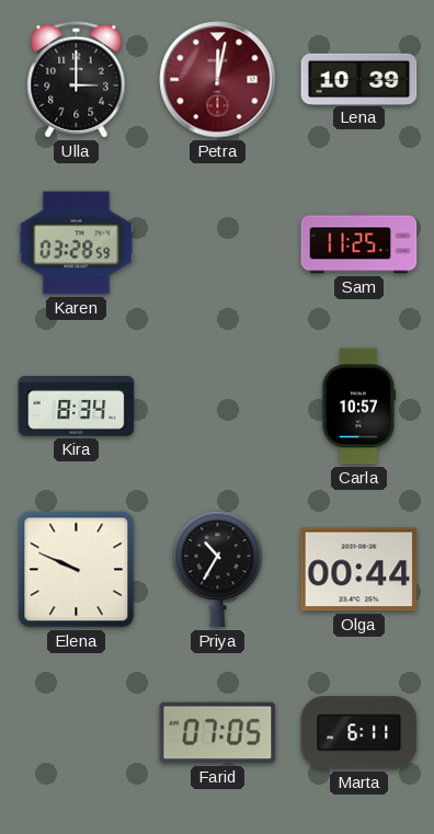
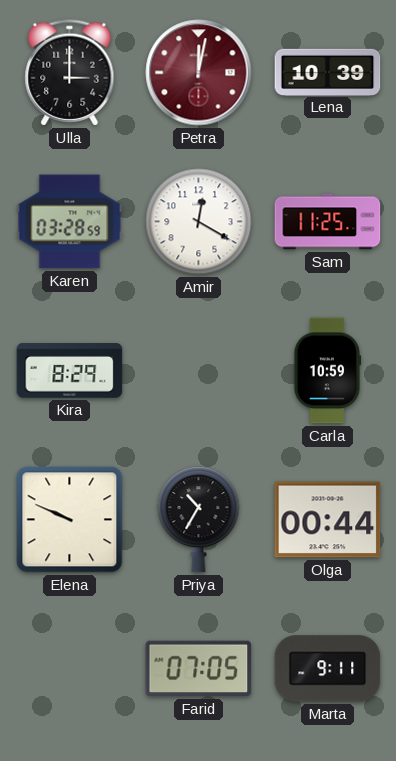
Amir: none -> 12:20 (199, 222)
Kira: 8:34 -> 8:29 (70, 371)
Carla: 10:57 -> 10:59 (327, 371)
Marta: 6:11 -> 9:11 (328, 669)
